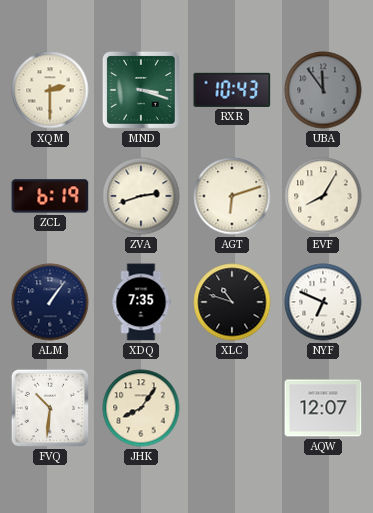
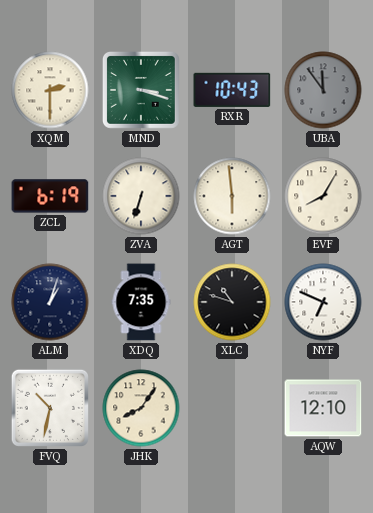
ZVA: 2:42 -> 6:33 (141, 196)
AGT: 6:12 -> 5:59 (232, 196)
ALM: 1:06 -> 1:03 (50, 302)
FVQ: 10:31 -> 10:32 (50, 408)
AQW: 12:07 -> 12:10 (323, 408)
